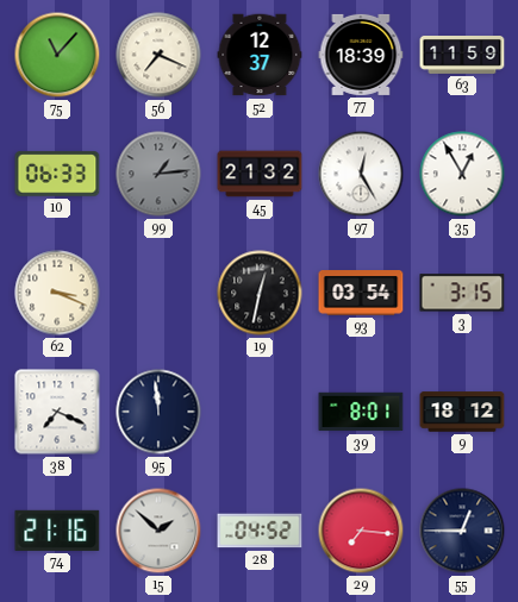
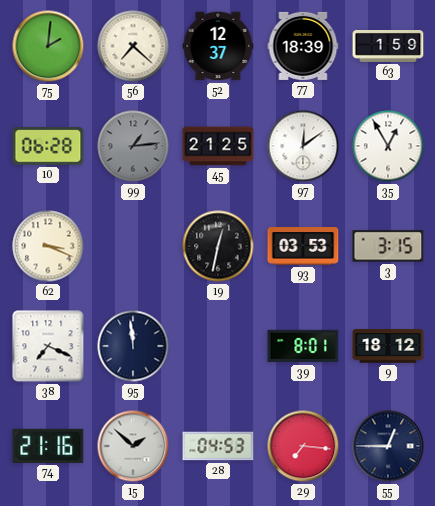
75: 11:07 -> 2:01 (48, 46)
56: 7:19 -> 7:22 (133, 46)
63: 11:59 -> 1:59 (388, 47)
10: 06:33 -> 06:28 (48, 146)
45: 21:32 -> 21:25 (218, 146)
97: 12:25 -> 12:09 (303, 146)
93: 03:54 -> 03:53 (303, 246)
28: 04:52 -> 04:53 (218, 446)
